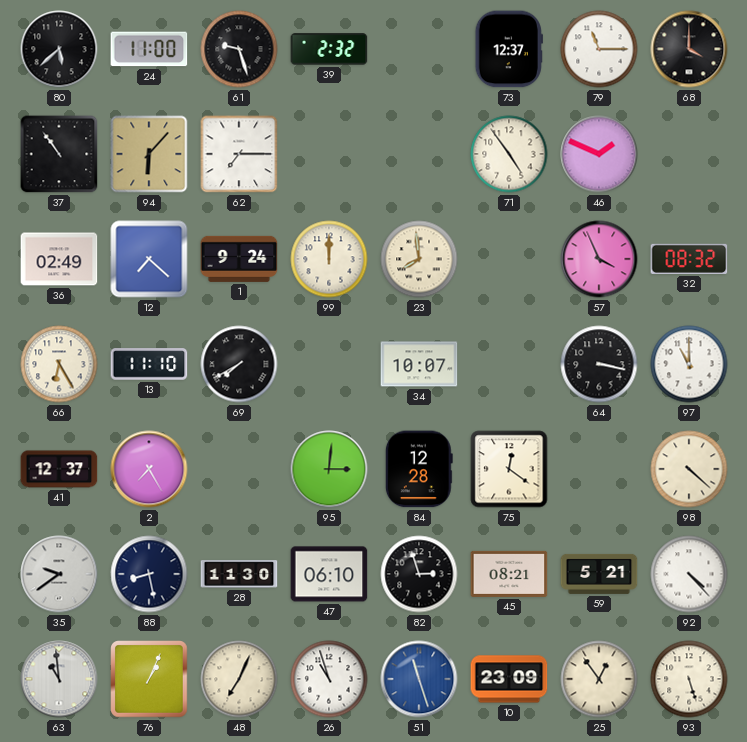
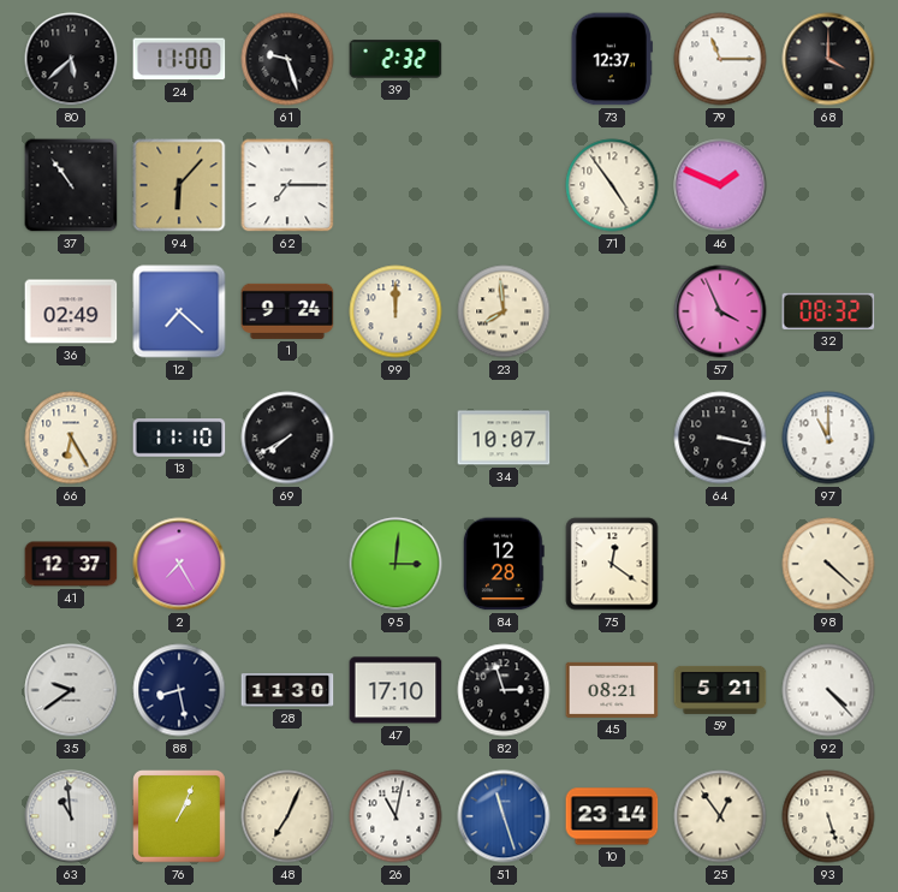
47: 06:10 -> 17:10 (396, 690)
26: 10:57 -> 11:02 (396, 816)
10: 23:09 -> 23:14 (612, 816)
